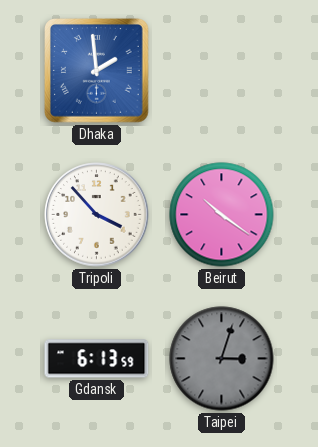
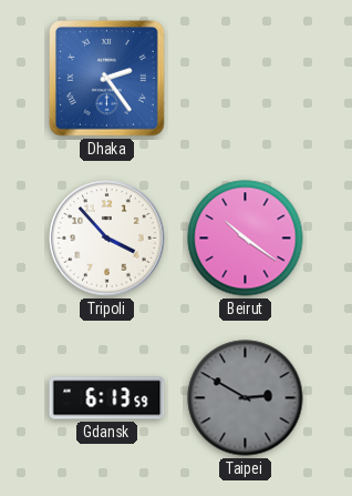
Dhaka: 1:59 -> 2:24 (107, 79)
Taipei: 3:03 -> 2:50 (246, 398)
